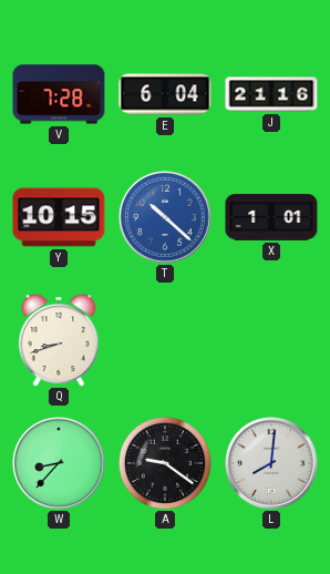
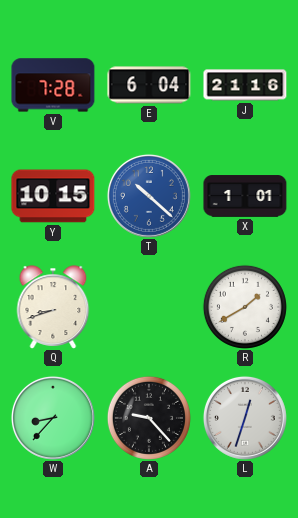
R: none -> 1:40 (245, 307)
A: 9:21 -> 9:23 (149, 418)
L: 8:01 -> 12:33 (245, 418)
